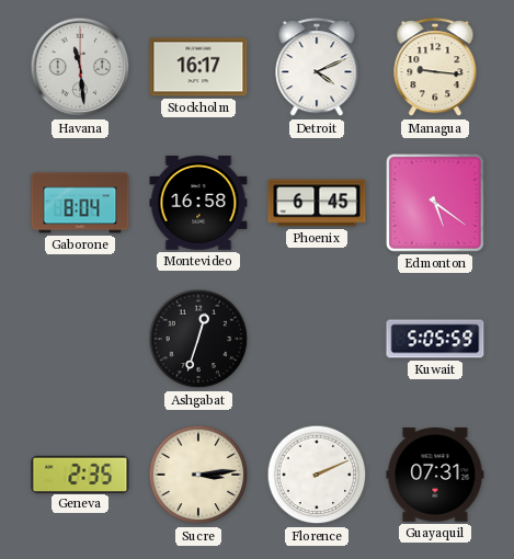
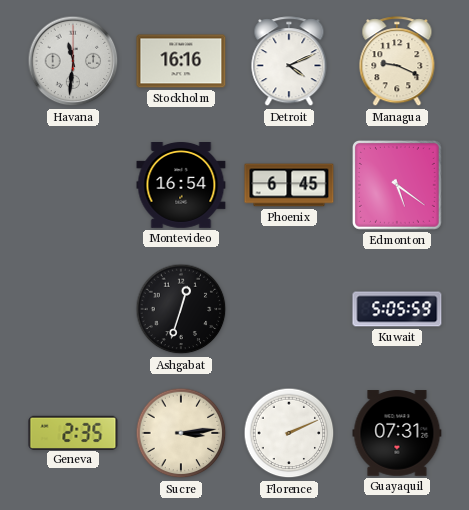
Havana: 11:29 -> 11:31 (73, 61)
Stockholm: 16:17 -> 16:16 (181, 61)
Managua: 9:16 -> 9:19 (397, 62)
Gaborone: 8:04 -> none (80, 203)
Montevideo: 16:58 -> 16:54 (181, 186)
